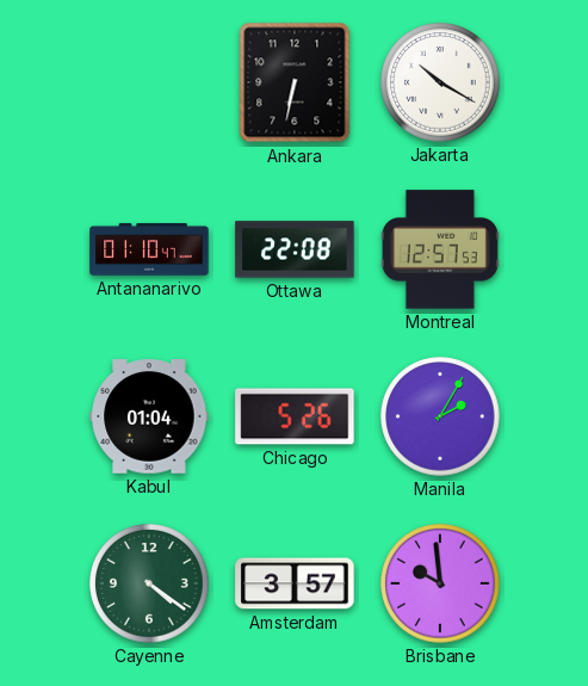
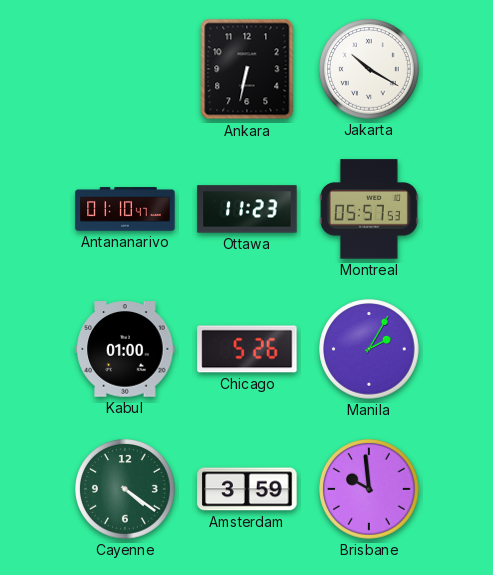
Ottawa: 22:08 -> 11:23 (247, 209)
Montreal: 12:57 -> 05:57 (369, 209)
Kabul: 01:04 -> 01:00 (125, 349)
Amsterdam: 3:57 -> 3:59 (247, 489)
